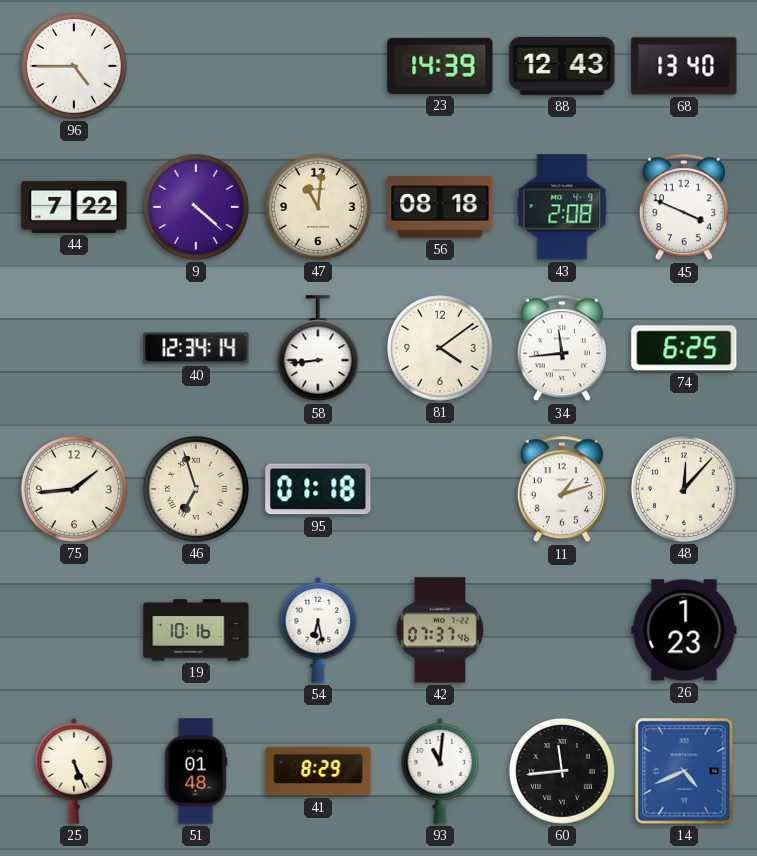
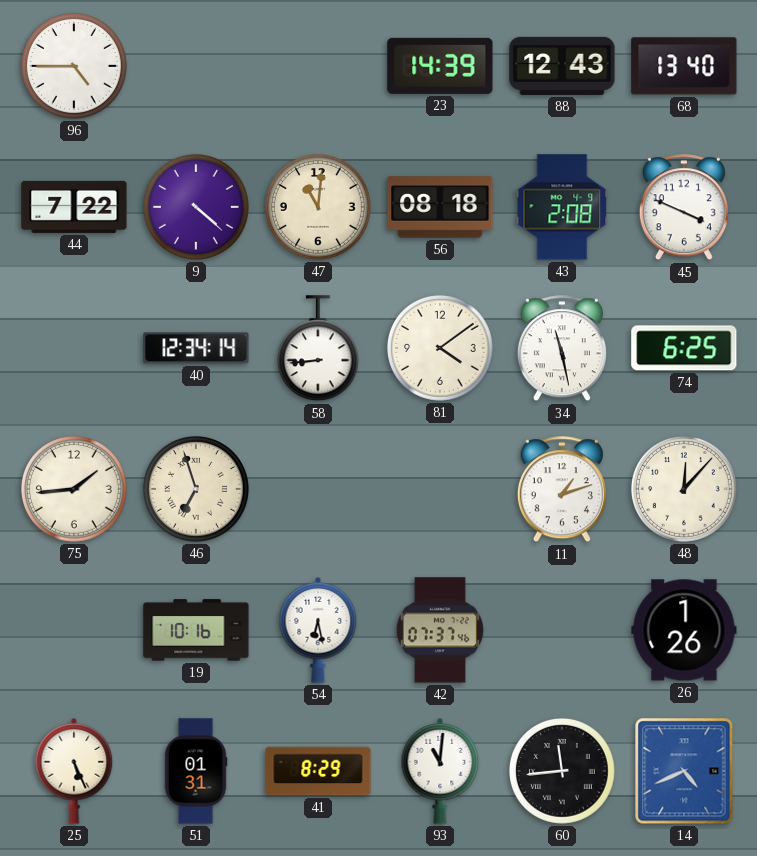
34: 11:44 -> 11:28 (562, 349)
95: 01:18 -> none (318, 489)
26: 1:23 -> 1:26 (684, 630)
51: 01:48 -> 01:31 (196, 771)
